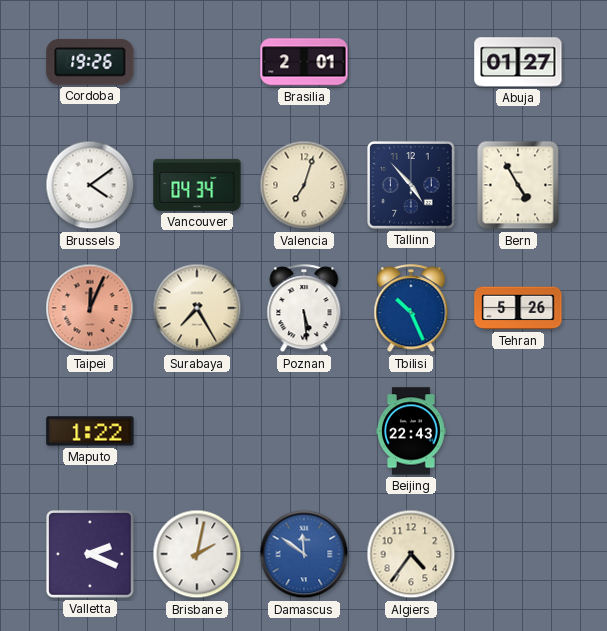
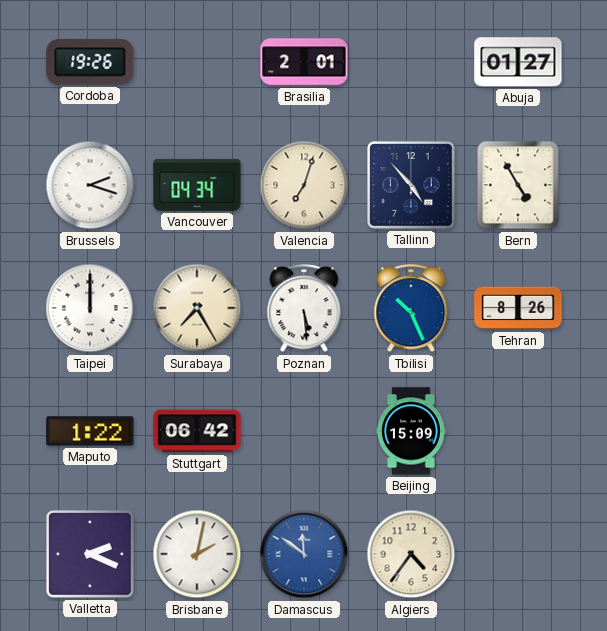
Brussels: 4:09 -> 2:18 (90, 185)
Taipei: 12:04 -> 12:00 (90, 308)
Taipei dial: salmon -> white (90, 308)
Tehran: 5:26 -> 8:26 (518, 308)
Stuttgart: none -> 06:42 (197, 431)
Beijing: 22:43 -> 15:09 (412, 431)
